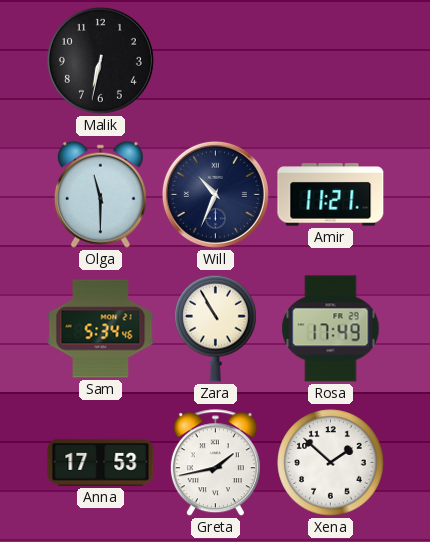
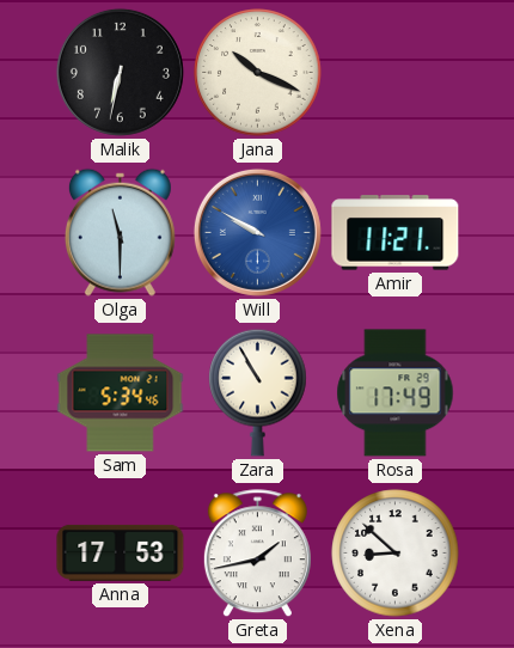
Jana: none -> 10:19 (258, 73)
Will: 10:34 -> 9:50 (257, 232)
Will dial: navy -> blue (257, 232)
Xena: 1:52 -> 8:52 (396, 554)
